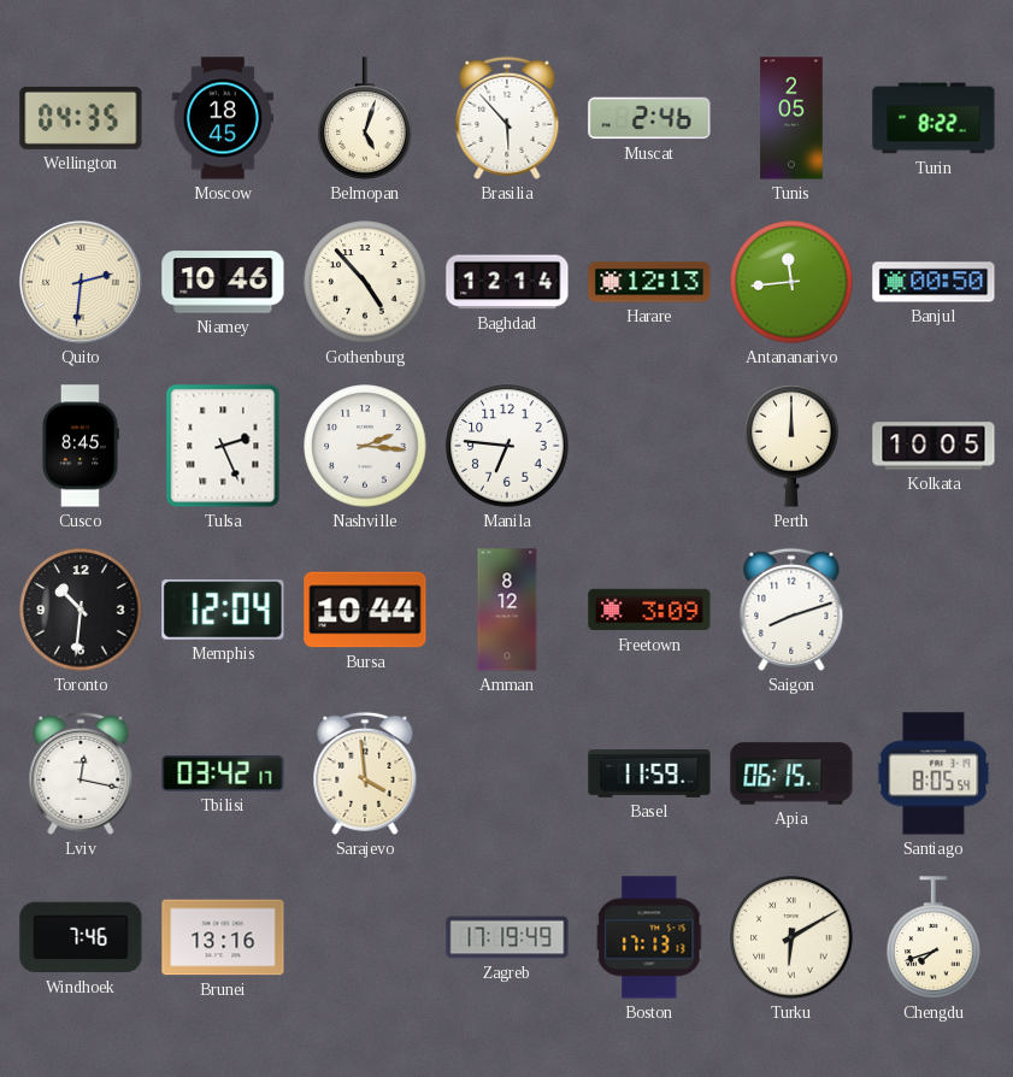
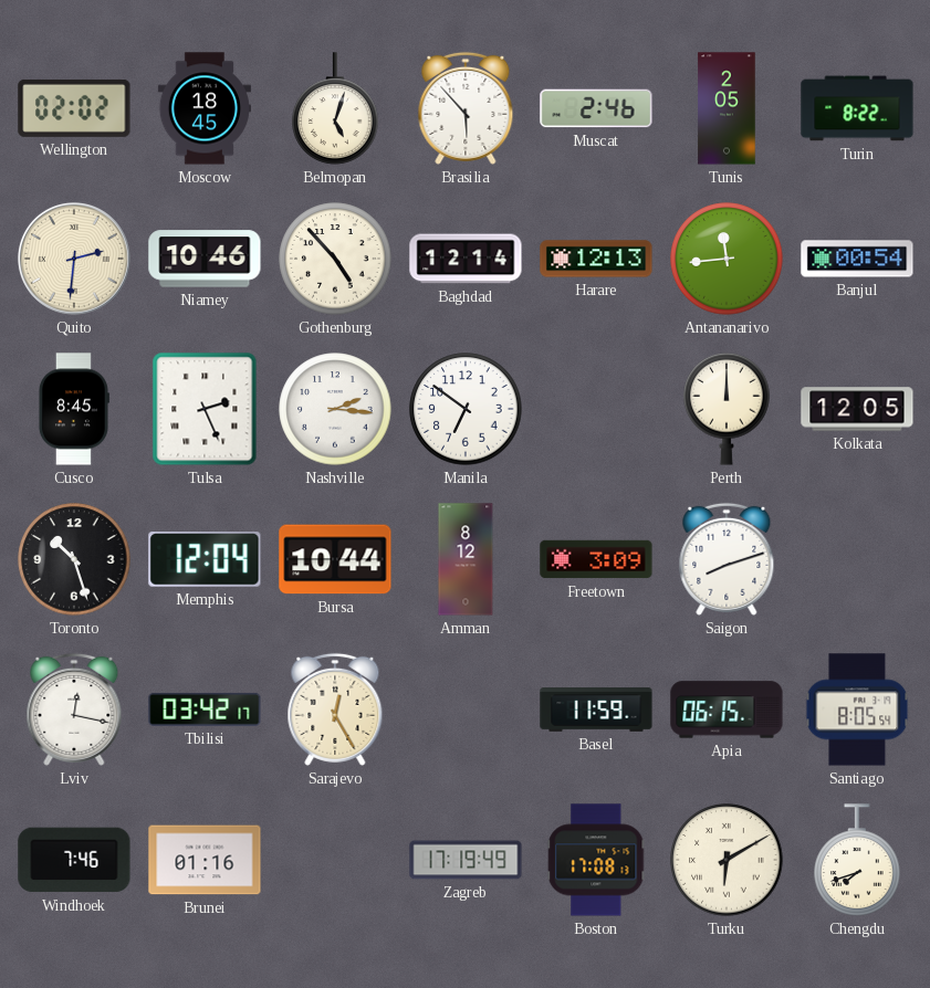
Wellington: 04:35 -> 02:02 (74, 108)
Banjul: 00:50 -> 00:54 (857, 259)
Manila: 6:46 -> 6:51 (466, 409)
Kolkata: 10:05 -> 12:05 (857, 409)
Toronto: 10:31 -> 10:27 (74, 559)
Sarajevo: 3:59 -> 12:25 (335, 710)
Brunei: 13:16 -> 01:16 (205, 860)
Boston: 17:13 -> 17:08 (596, 860)
